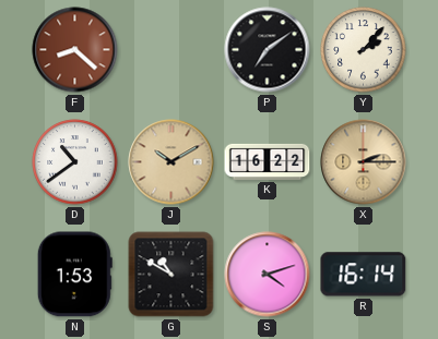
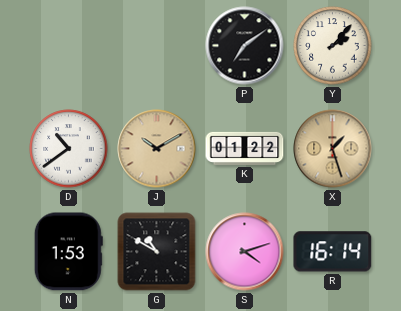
F: 8:22 -> none (75, 50)
K: 16:22 -> 01:22 (245, 148)
X: 2:15 -> 1:27 (333, 149)
